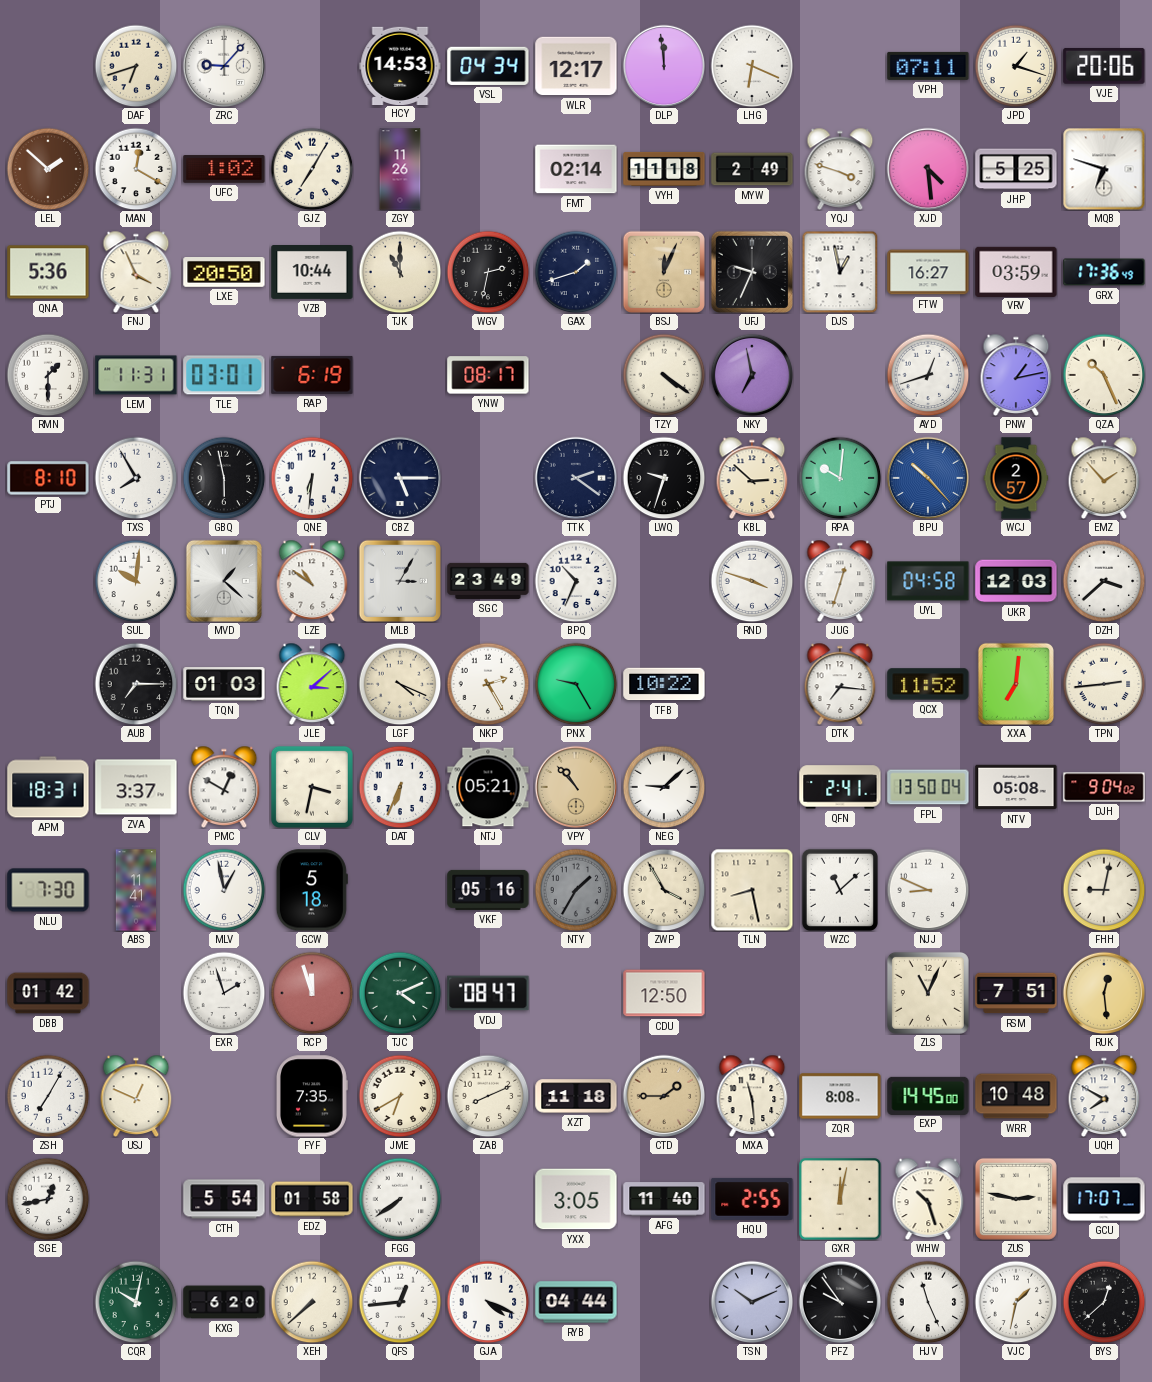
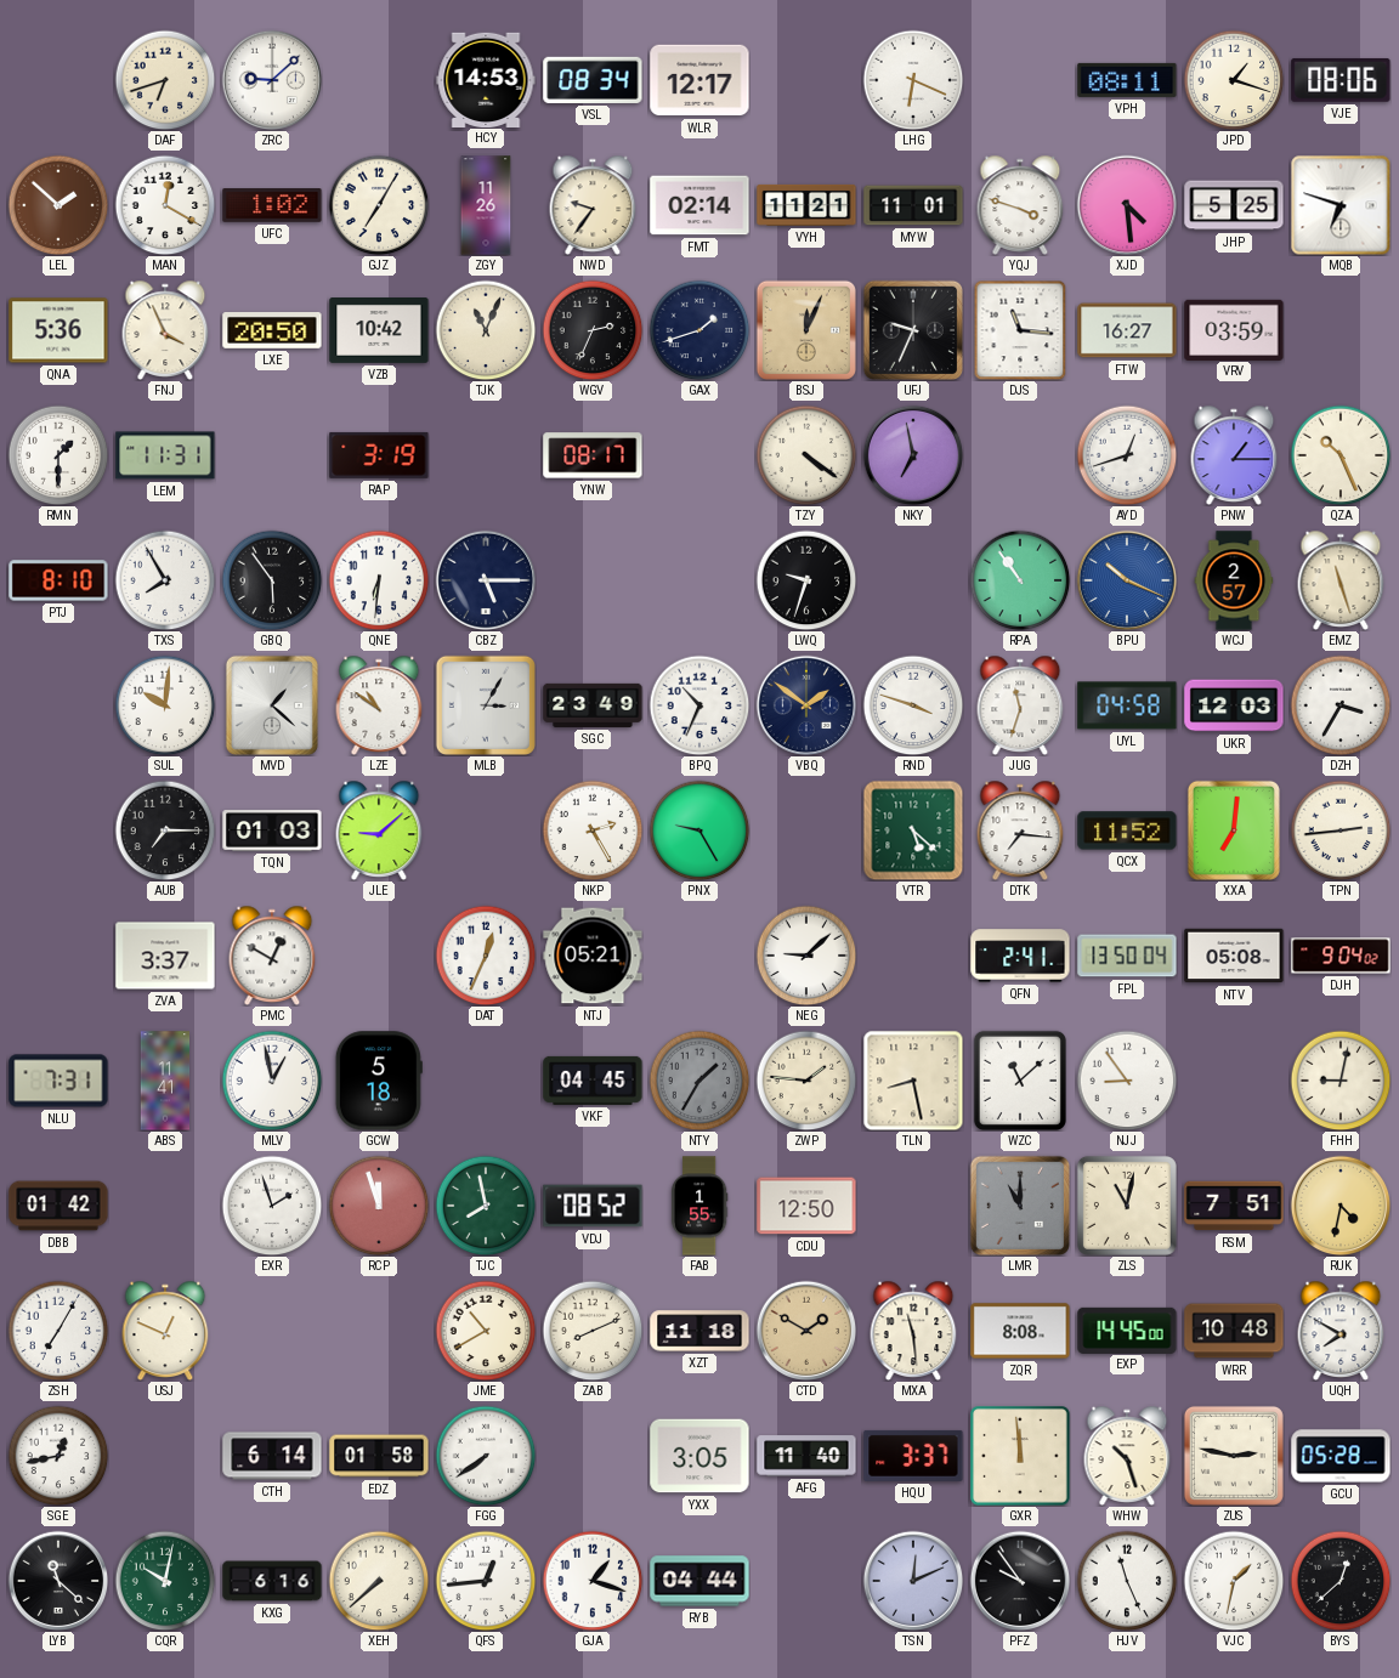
ZRC: 9:07 -> 9:08 (272, 80)
VSL: 04:34 -> 08:34 (593, 80)
DLP: 11:59 -> none (664, 66)
VPH: 07:11 -> 08:11 (1127, 80)
VJE: 20:06 -> 08:06 (1341, 80)
NWD: none -> 9:36 (593, 205)
VYH: 11:18 -> 11:21 (806, 205)
MYW: 2:49 -> 11:01 (913, 205)
VZB: 10:44 -> 10:42 (379, 331)
TJK: 11:00 -> 11:04 (486, 330)
WGV: 2:32 -> 2:34 (593, 330)
DJS: 12:58 -> 11:16 (1020, 330)
GRX: 17:36 -> none (1104, 272)
TLE: 03:01 -> none (224, 375)
RAP: 6:19 -> 3:19 (379, 455)
PNW: 1:13 -> 1:15 (1234, 455)
GBQ: 5:58 -> 5:54 (272, 580)
TTK: 2:21 -> none (576, 478)
KBL: 2:52 -> none (752, 478)
RPA: 10:01 -> 10:54 (1020, 580)
BPU: 10:23 -> 10:19 (1127, 580)
EMZ: 1:53 -> 11:27 (1341, 580)
VBQ: none -> 1:51 (806, 705)
JUG: 12:33 -> 11:33 (1020, 705)
DZH: 3:38 -> 3:35 (1341, 705)
JLE: 3:08 -> 9:08 (379, 831)
LGF: 4:19 -> none (400, 684)
TFB: 10:22 -> none (664, 684)
VTR: none -> 5:22 (913, 831)
APM: 18:31 -> none (48, 787)
CLV: 3:32 -> none (312, 787)
DAT: 6:34 -> 12:34 (486, 956)
VPY: 10:53 -> none (576, 787)
NLU: 7:30 -> 7:31 (58, 1081)
VKF: 05:16 -> 04:45 (593, 1081)
ZWP: 3:55 -> 1:46 (806, 1081)
NJJ: 8:49 -> 8:54 (1127, 1081)
TJC: 4:11 -> 7:58 (486, 1206)
VDJ: 08:47 -> 08:52 (593, 1206)
FAB: none -> 1:55 (699, 1206)
LMR: none -> 11:00 (1020, 1206)
ZLS: 11:04 -> 11:02 (1127, 1206)
RUK: 12:29 -> 4:32 (1341, 1206)
FYF: 7:35 -> none (311, 1096)
JME: 6:40 -> 10:40 (486, 1331)
CTD: 1:45 -> 1:50 (806, 1331)
CTH: 5:54 -> 6:14 (272, 1456)
HQU: 2:55 -> 3:37 (913, 1456)
GXR: 12:02 -> 11:59 (1020, 1456)
GCU: 17:07 -> 05:28 (1341, 1456)
LYB: none -> 11:22 (58, 1581)
KXG: 6:20 -> 6:16 (272, 1581)
GJA: 4:19 -> 1:18 (593, 1581)
TSN: 10:11 -> 12:11 (913, 1581)
